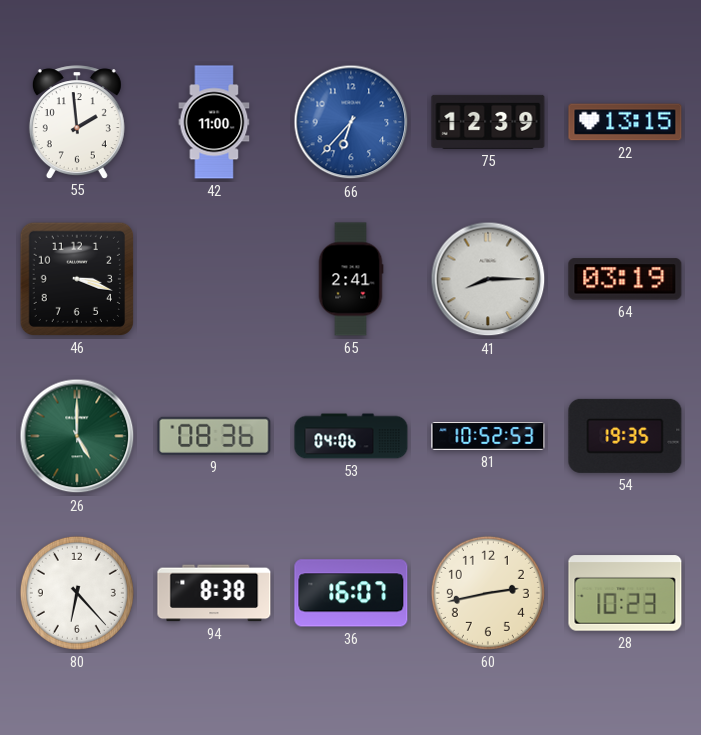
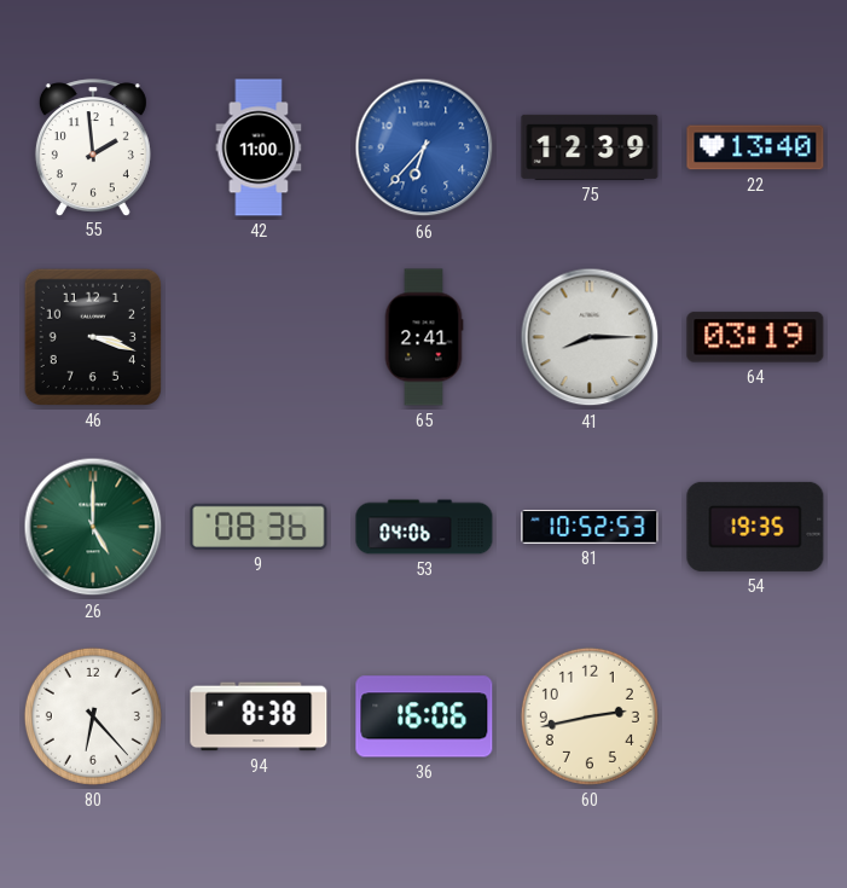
22: 13:15 -> 13:40 (755, 147)
36: 16:07 -> 16:06 (424, 716)
28: 10:23 -> none (625, 593)
